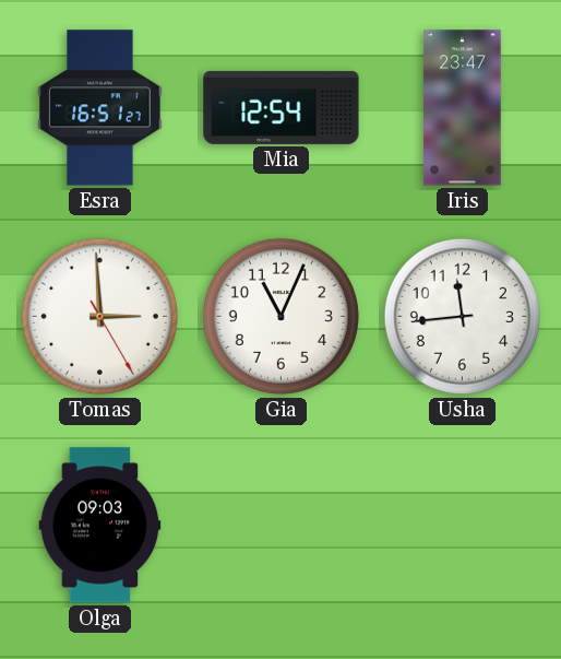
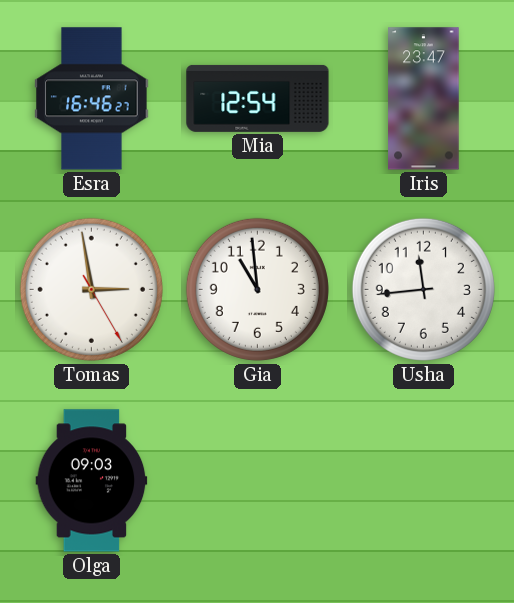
Esra: 16:51 -> 16:46 (92, 99)
Tomas: 2:59 -> 2:58 (91, 289)
Gia: 11:04 -> 10:59 (257, 289)
